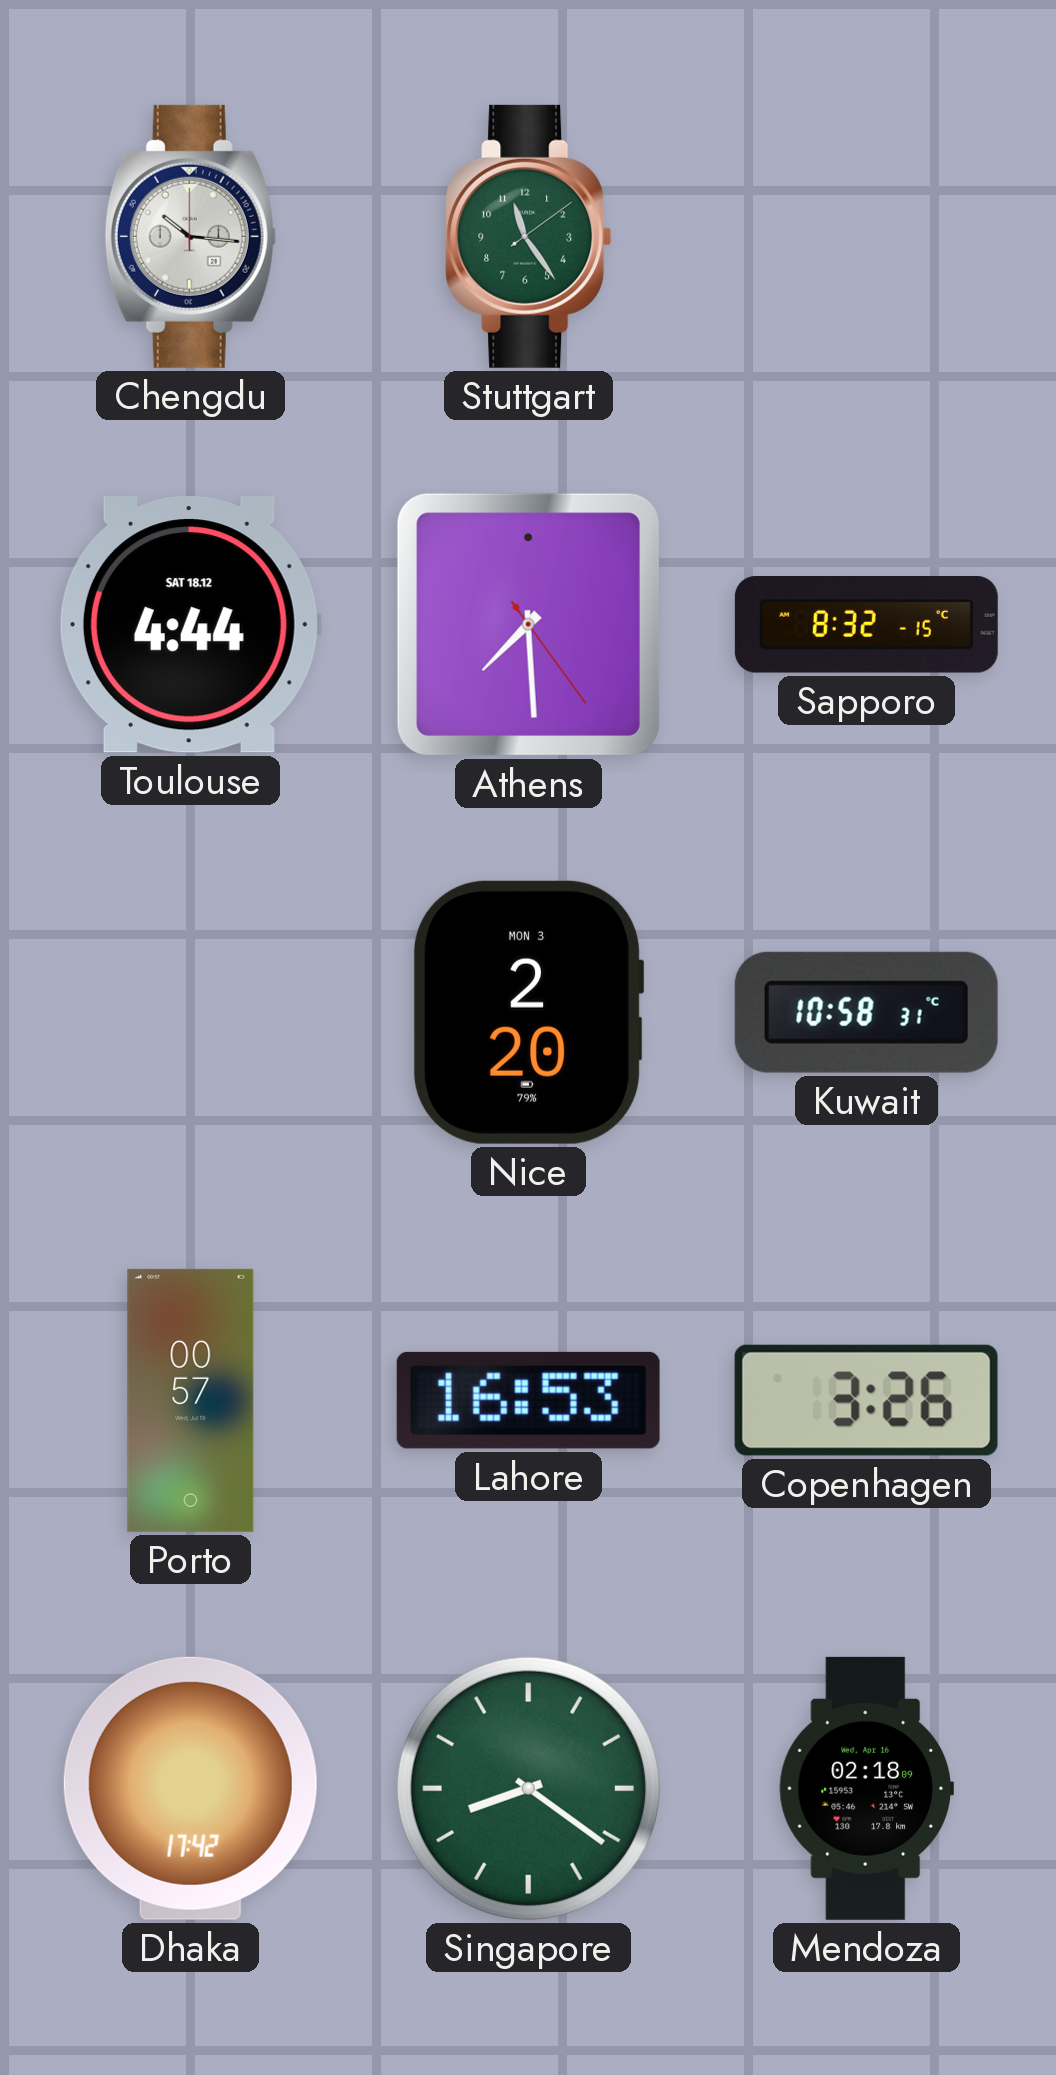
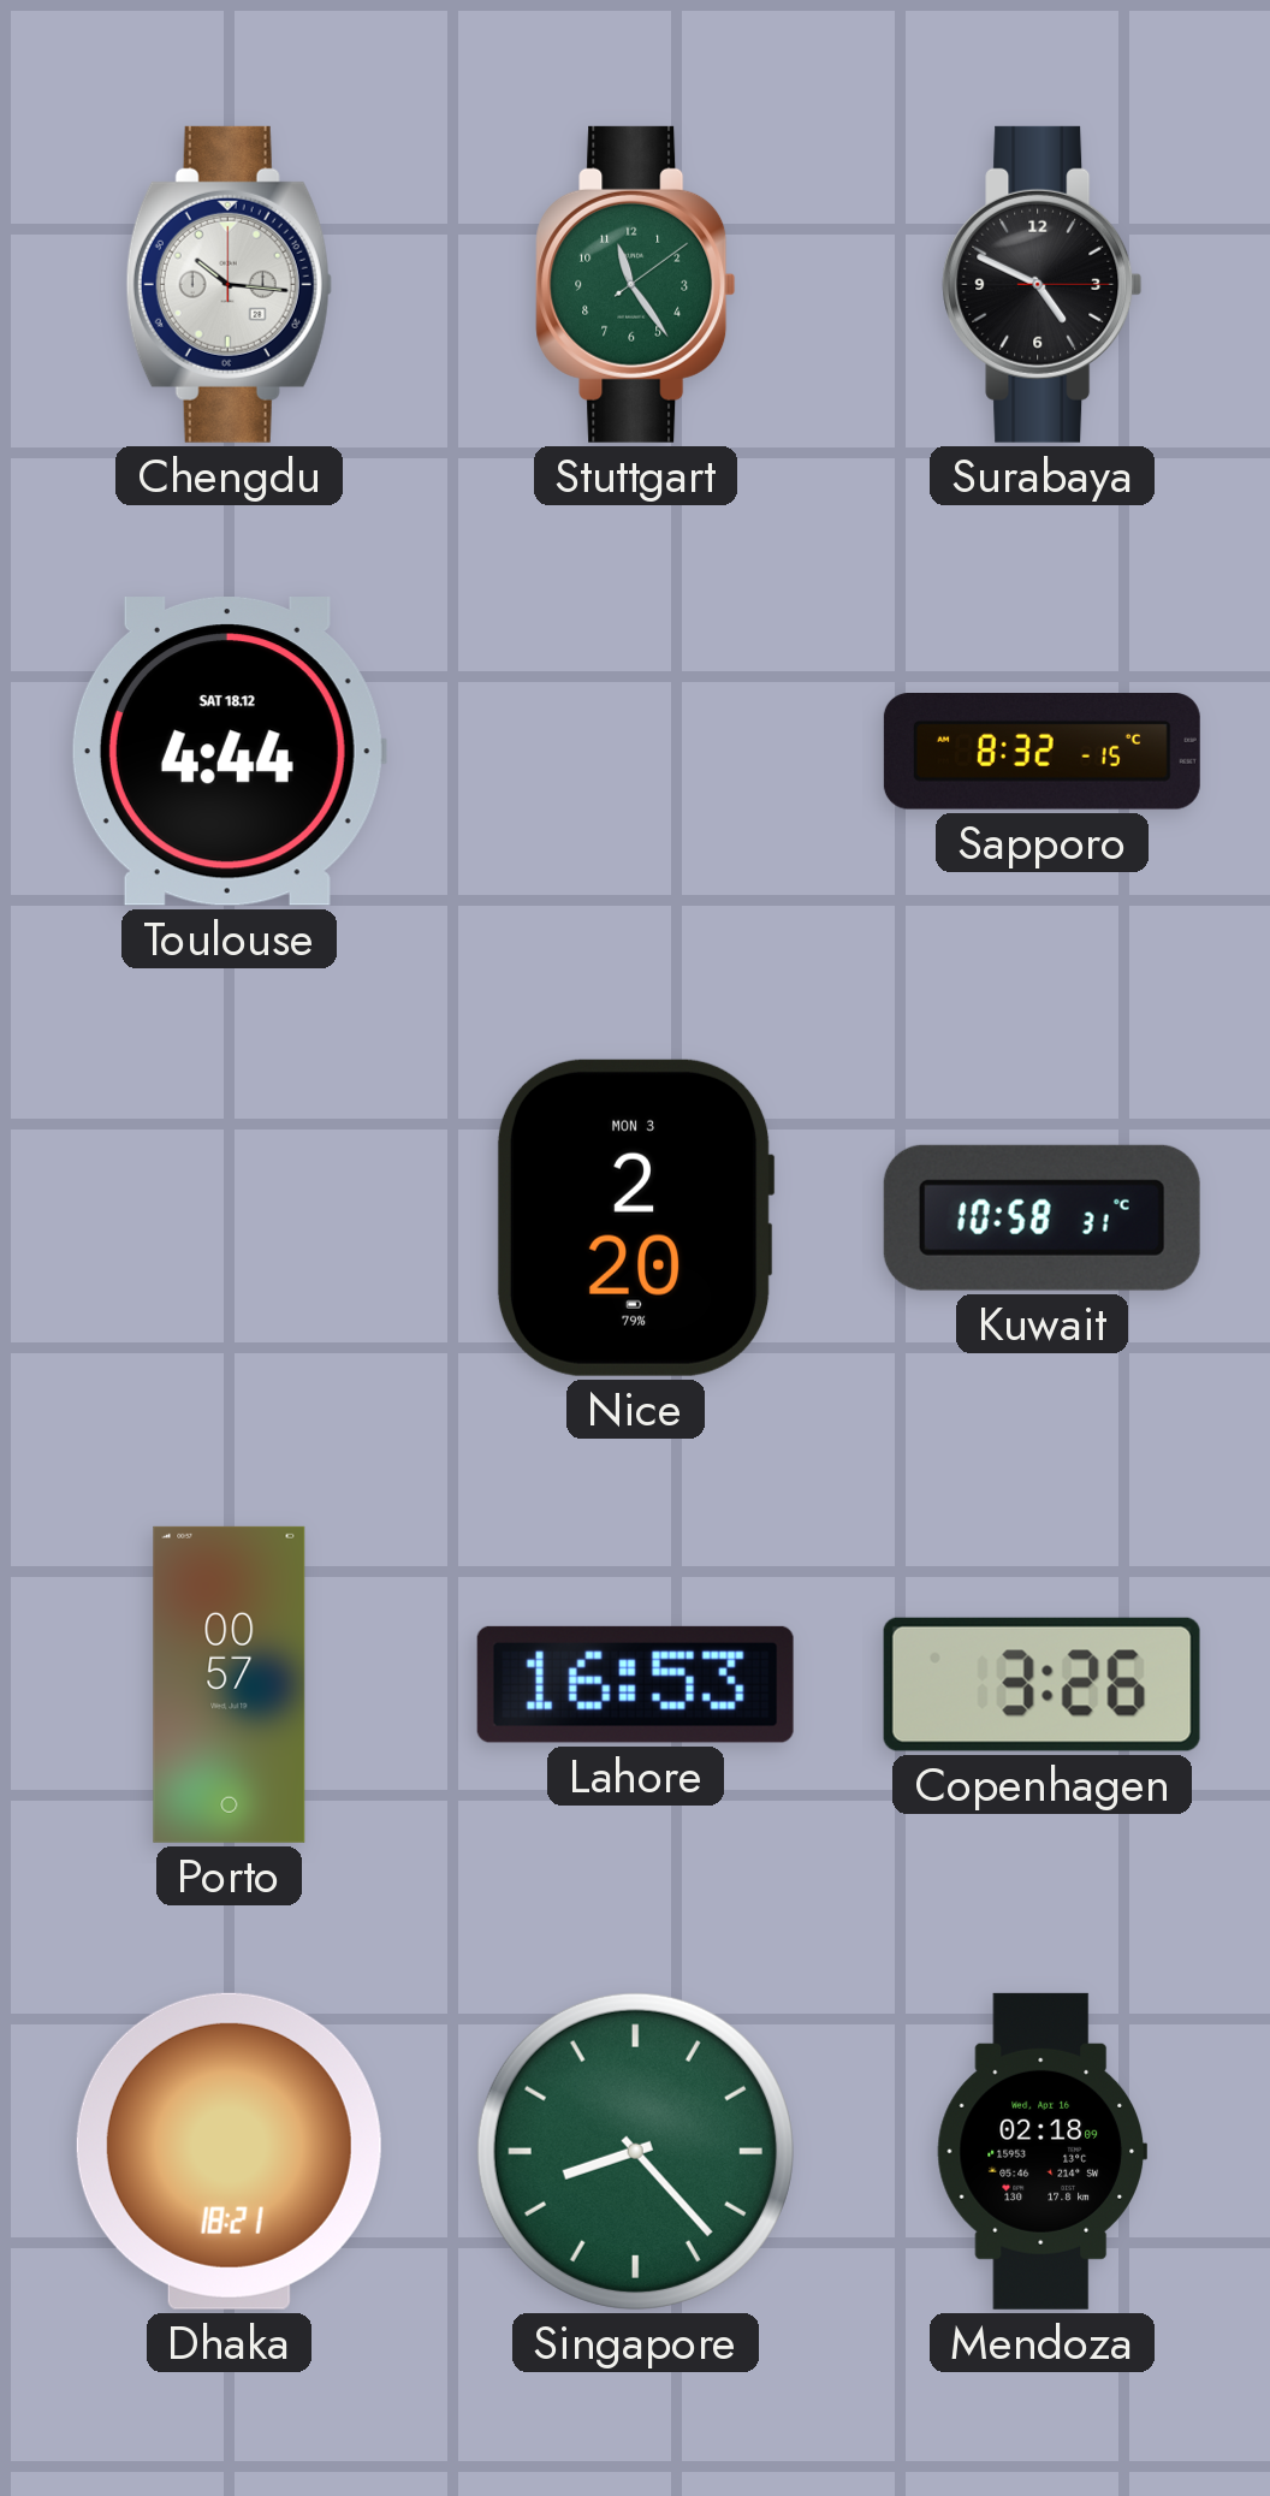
Surabaya: none -> 4:49 (1043, 284)
Athens: 7:29 -> none (528, 624)
Dhaka: 17:42 -> 18:21 (229, 2151)
Singapore: 8:21 -> 8:23 (635, 2151)
